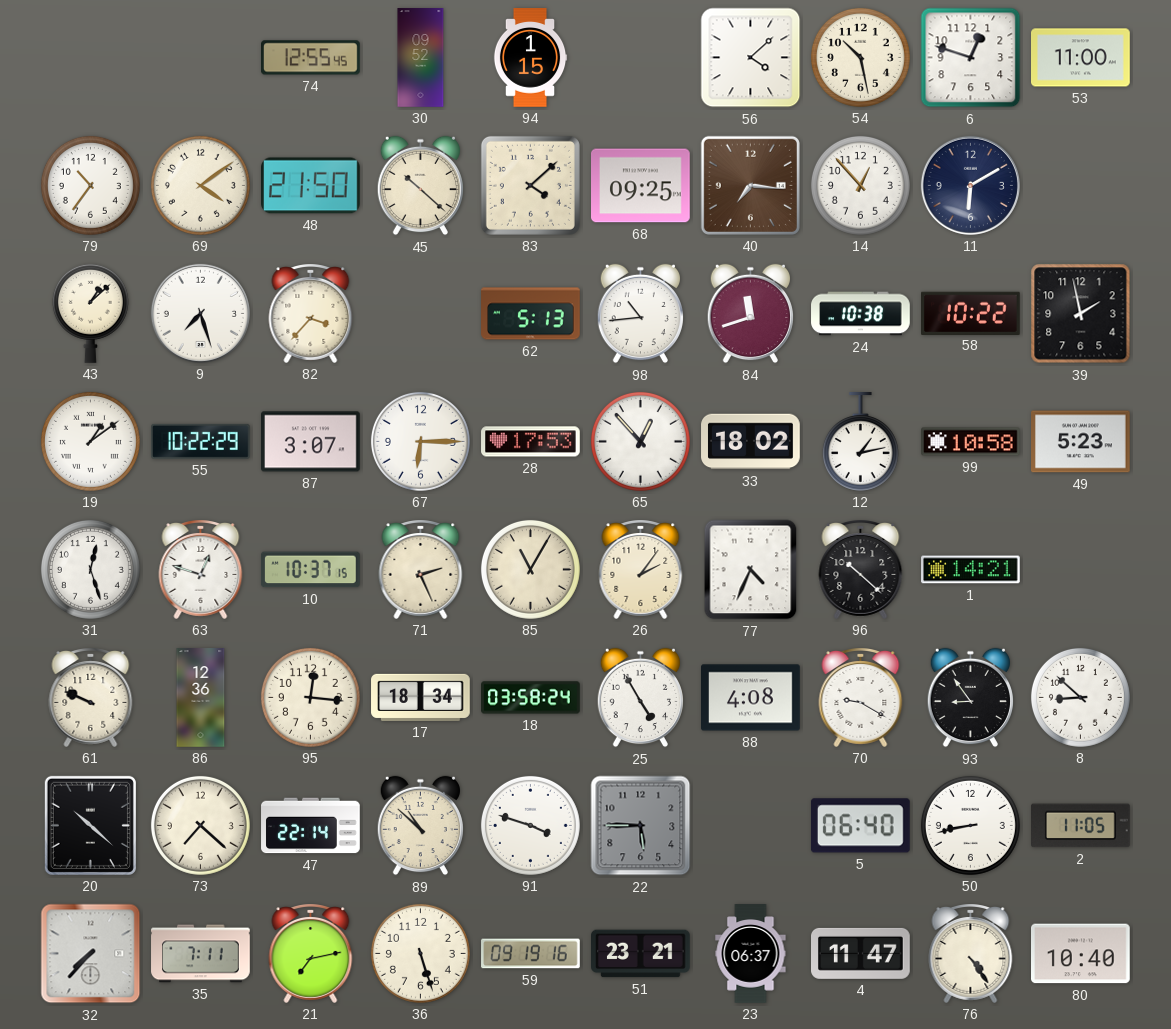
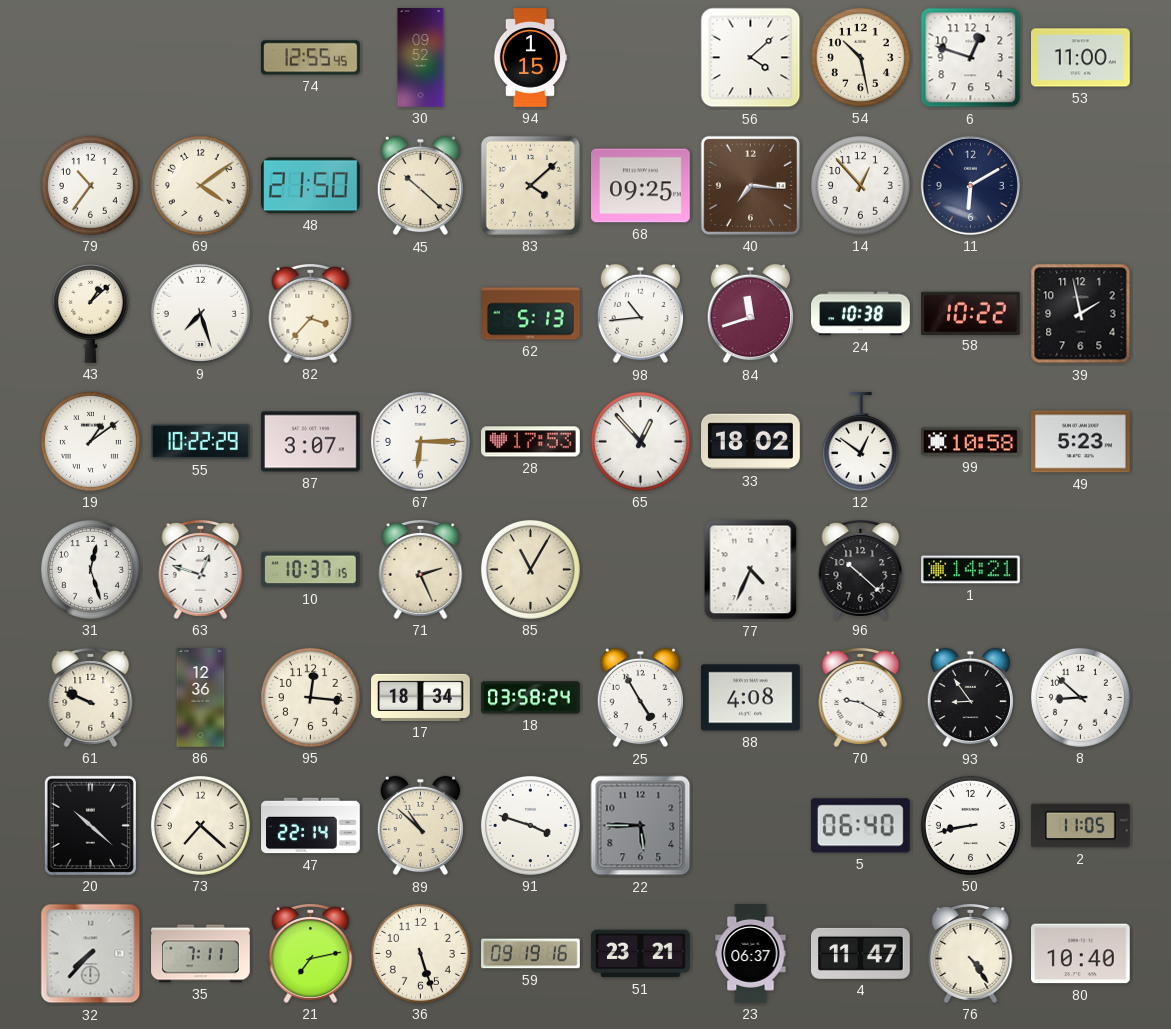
12: 1:13 -> 12:51 (860, 442)
26: 2:06 -> none (641, 570)
